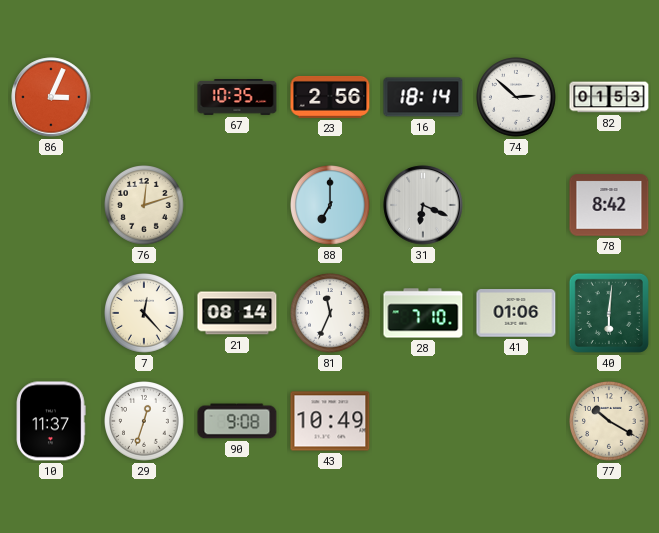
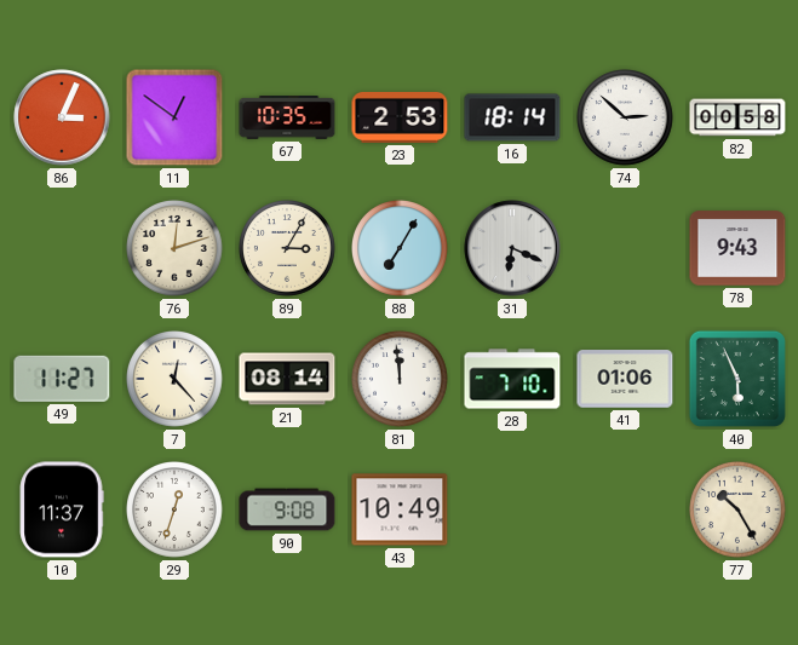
11: none -> 12:51 (174, 117)
23: 2:56 -> 2:53 (400, 117)
82: 01:53 -> 00:58 (737, 117)
89: none -> 3:05 (288, 249)
88: 7:00 -> 7:05 (401, 249)
78: 8:42 -> 9:43 (737, 248)
49: none -> 11:27 (62, 379)
81: 11:34 -> 11:59 (401, 380)
40: 6:01 -> 5:56 (737, 379)
77: 10:20 -> 10:25 (739, 511)
